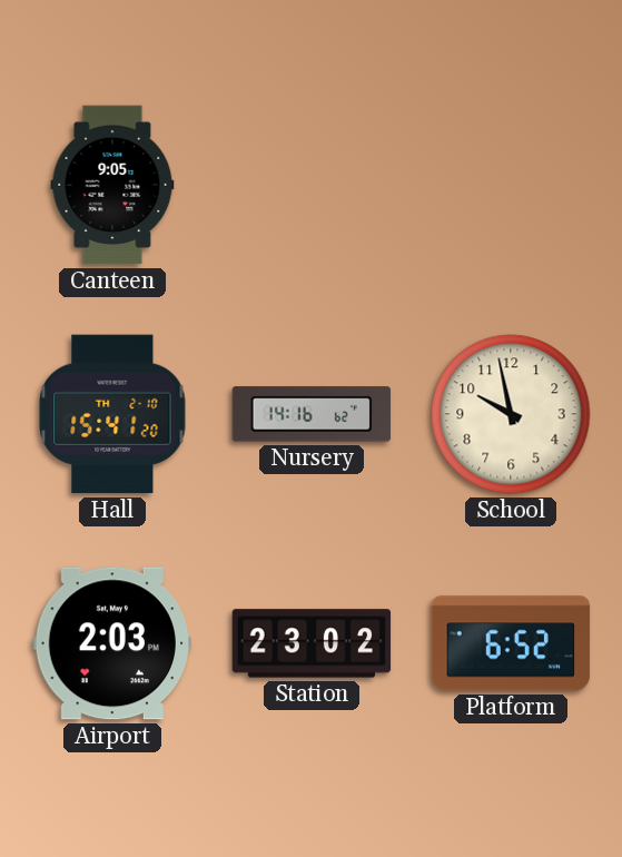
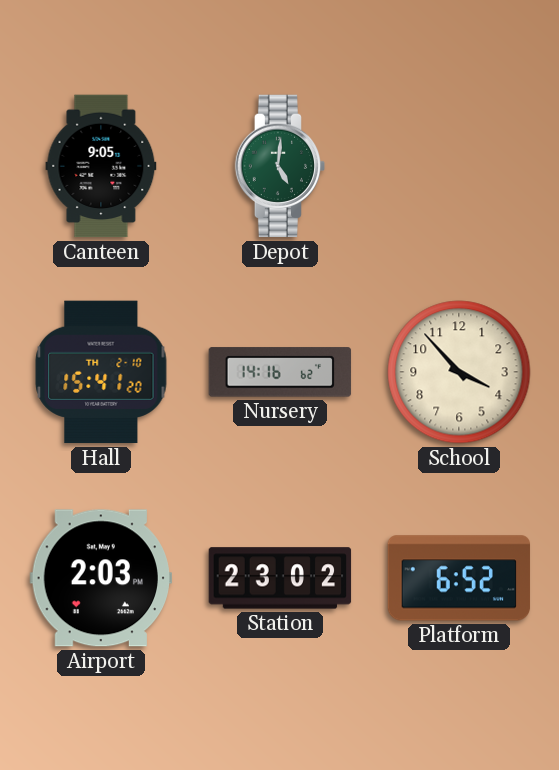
Depot: none -> 5:01 (280, 166)
School: 9:58 -> 3:53 (459, 372)
